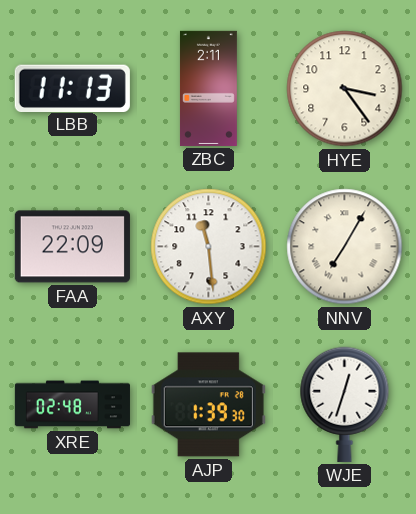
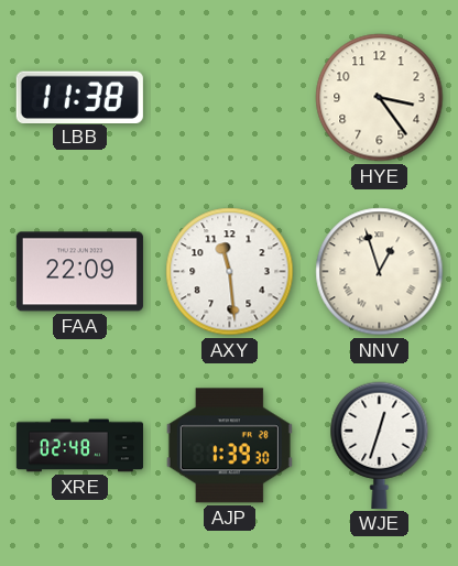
LBB: 11:13 -> 11:38 (79, 97)
ZBC: 2:11 -> none (208, 88)
NNV: 7:05 -> 12:57 (380, 272)
